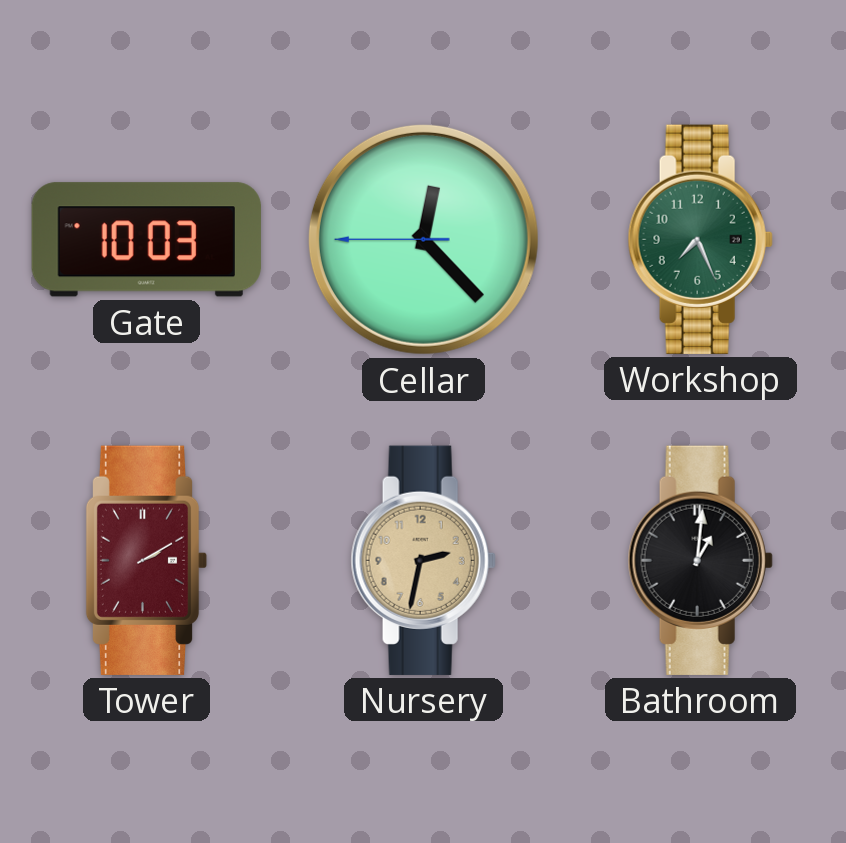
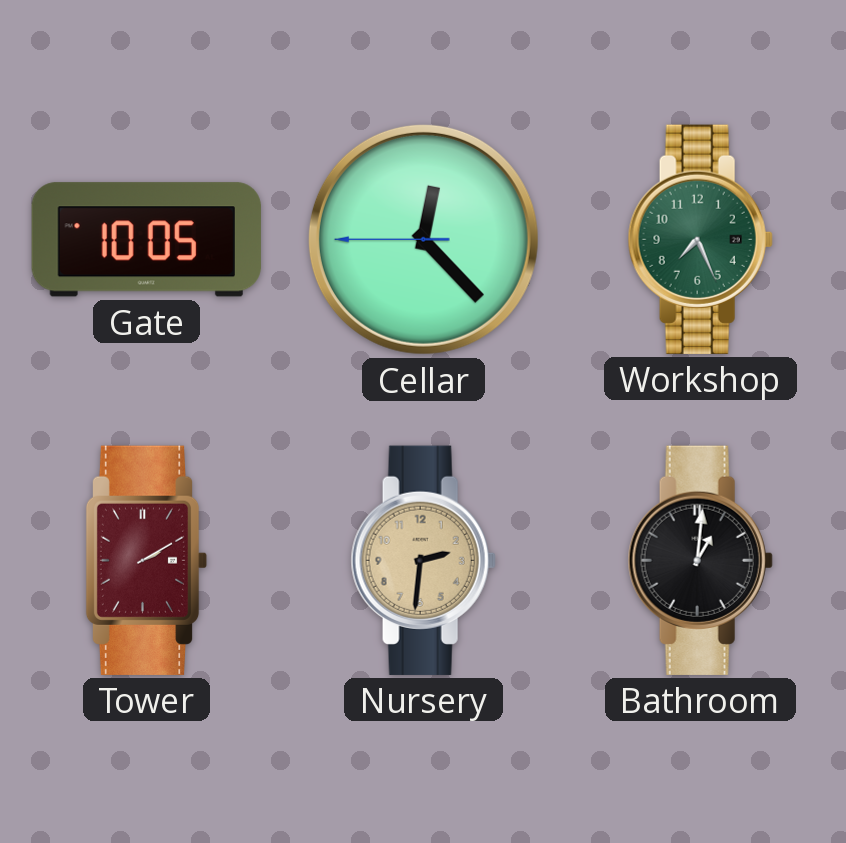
Gate: 10:03 -> 10:05 (146, 240)
Nursery: 2:32 -> 2:31 (423, 560)
